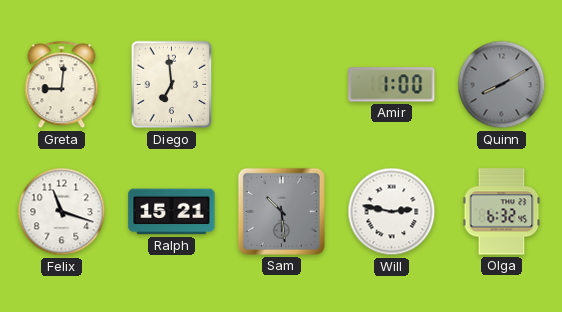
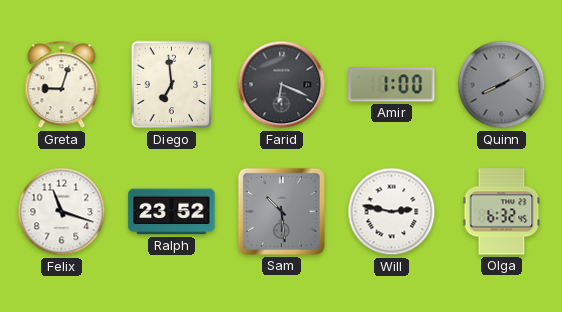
Greta: 9:01 -> 9:03 (62, 85)
Farid: none -> 6:19 (282, 85)
Ralph: 15:21 -> 23:52 (172, 212)
